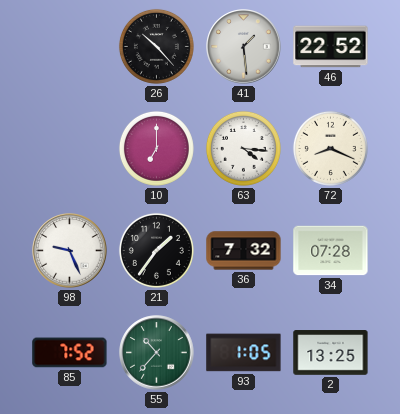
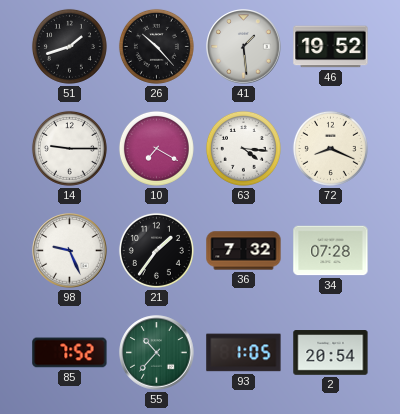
51: none -> 1:42 (69, 46)
46: 22:52 -> 19:52 (331, 47)
14: none -> 9:15 (69, 148)
10: 7:00 -> 7:20 (156, 148)
2: 13:25 -> 20:54 (331, 353)
